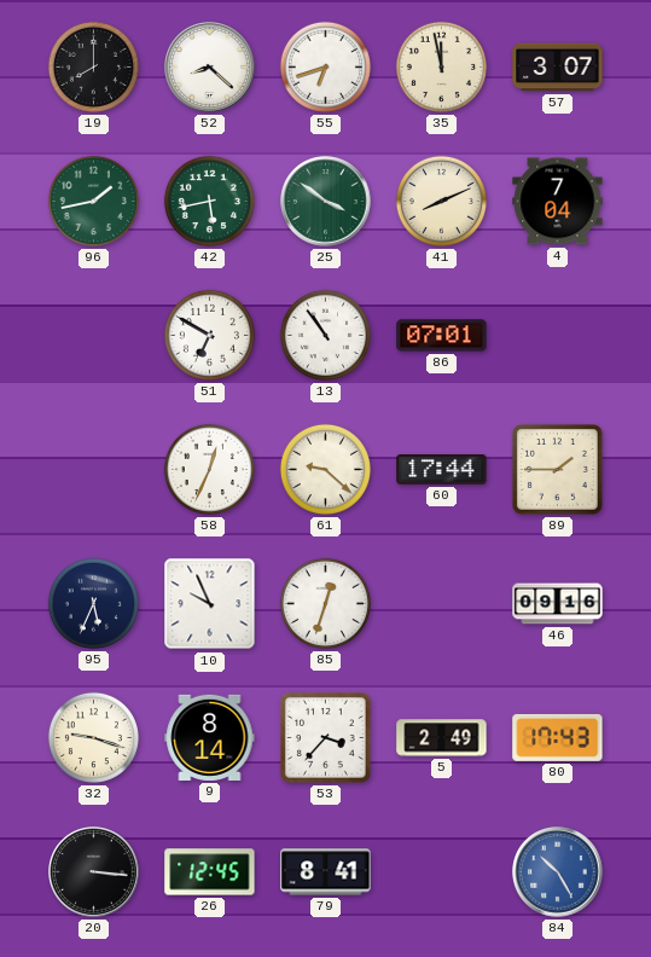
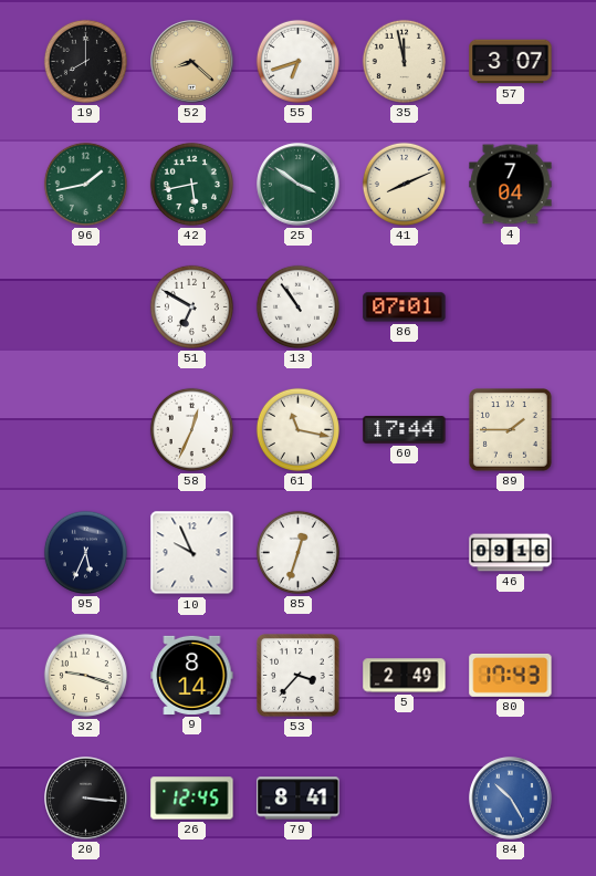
52 dial: white -> champagne (192, 62)
61: 9:22 -> 11:17 (297, 429)
